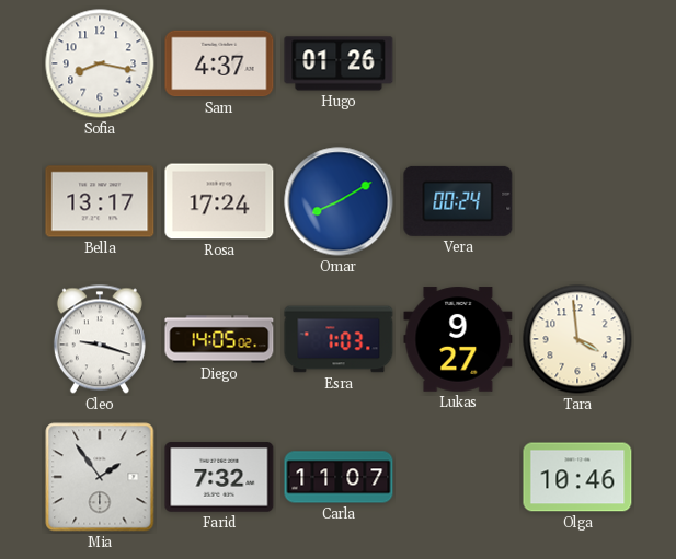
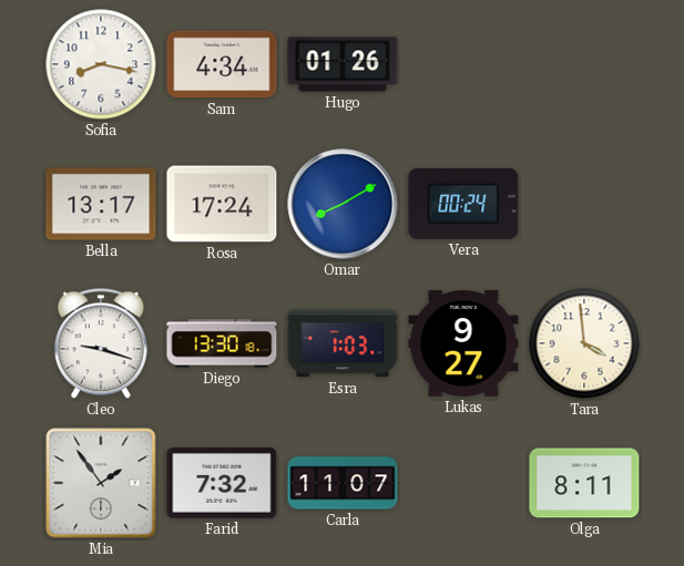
Sam: 4:37 -> 4:34 (222, 64)
Diego: 14:05 -> 13:30 (222, 343)
Olga: 10:46 -> 8:11 (584, 483)
